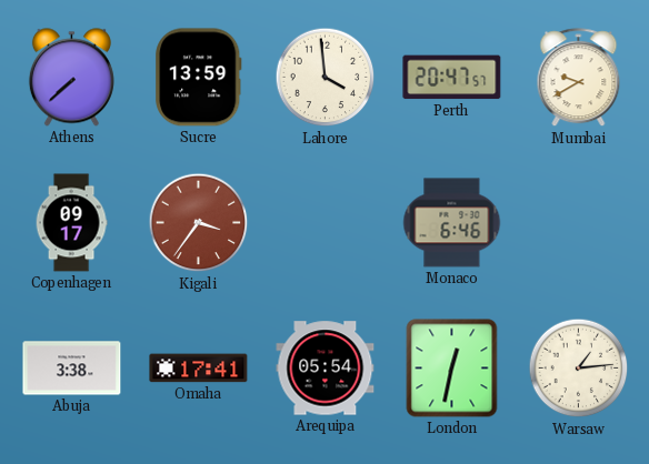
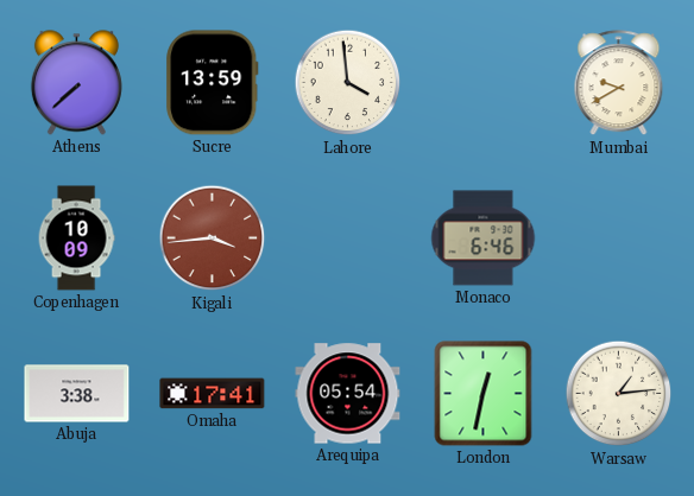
Perth: 20:47 -> none (452, 78)
Copenhagen: 09:17 -> 10:09 (76, 239)
Kigali: 3:36 -> 3:44 (213, 239)
